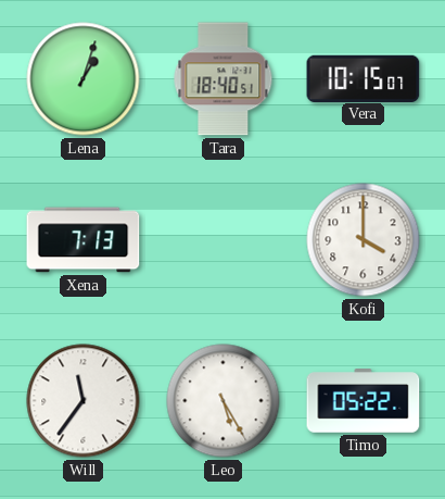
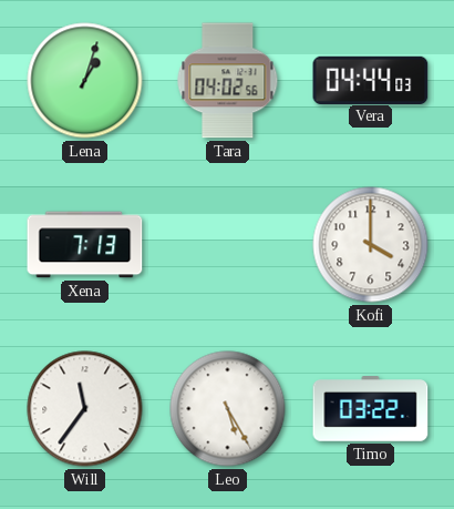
Tara: 18:40 -> 04:02 (228, 81)
Vera: 10:15 -> 04:44 (371, 80)
Timo: 05:22 -> 03:22 (371, 409)
